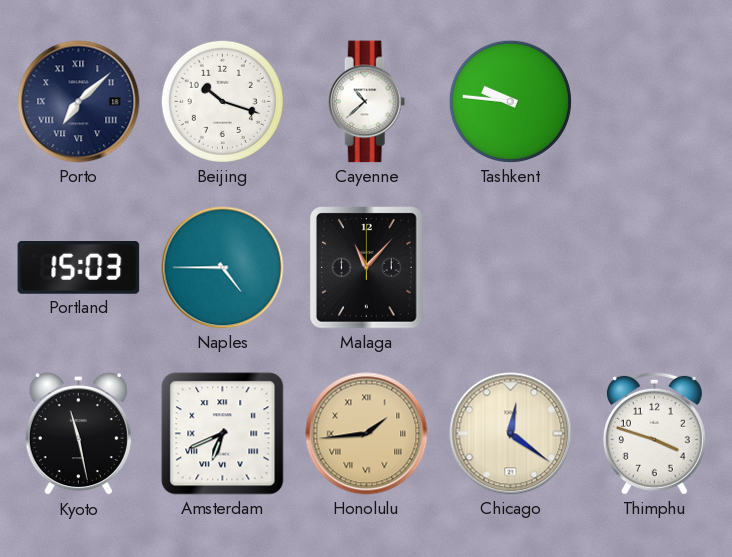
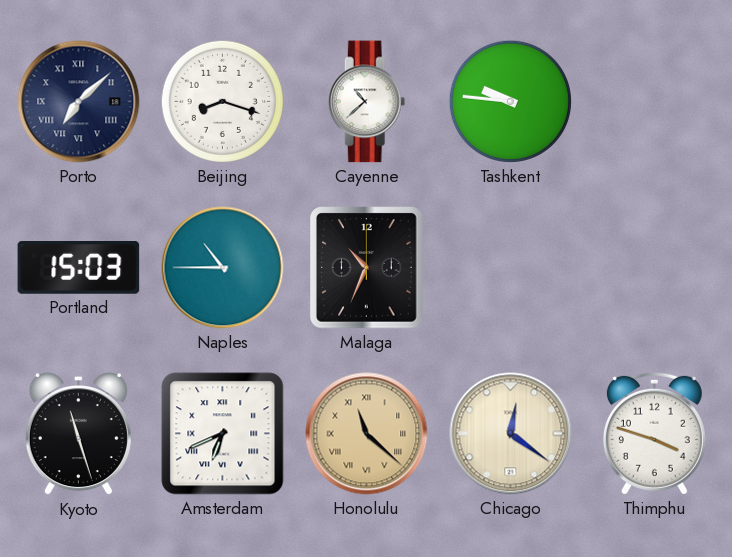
Beijing: 10:18 -> 8:18 (222, 101)
Naples: 4:45 -> 10:45 (223, 268)
Malaga: 11:07 -> 10:34 (367, 268)
Kyoto: 11:28 -> 11:27 (78, 434)
Honolulu: 1:44 -> 11:22 (367, 434)
